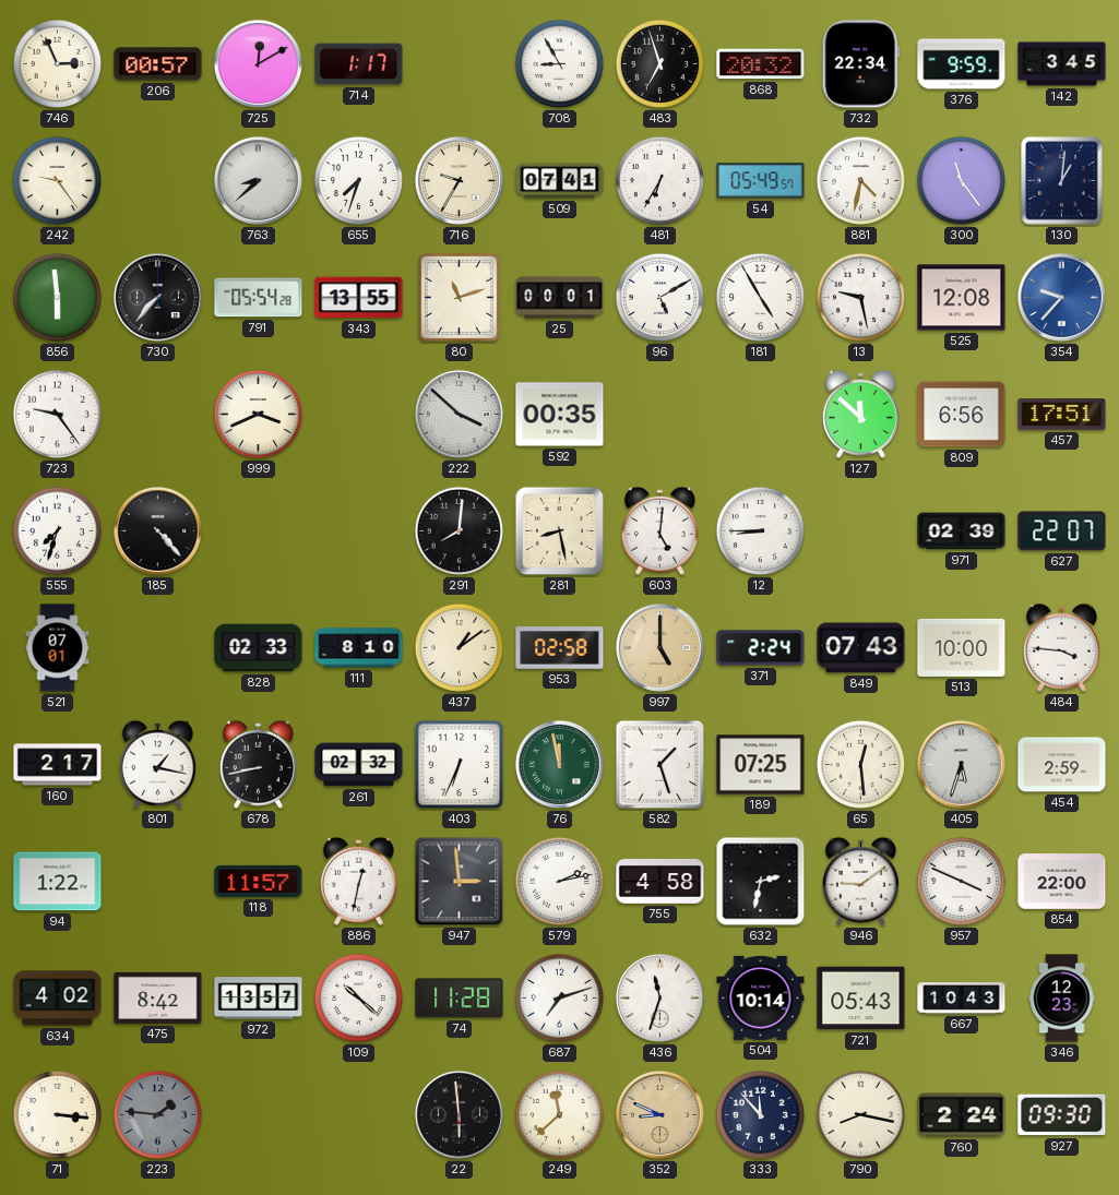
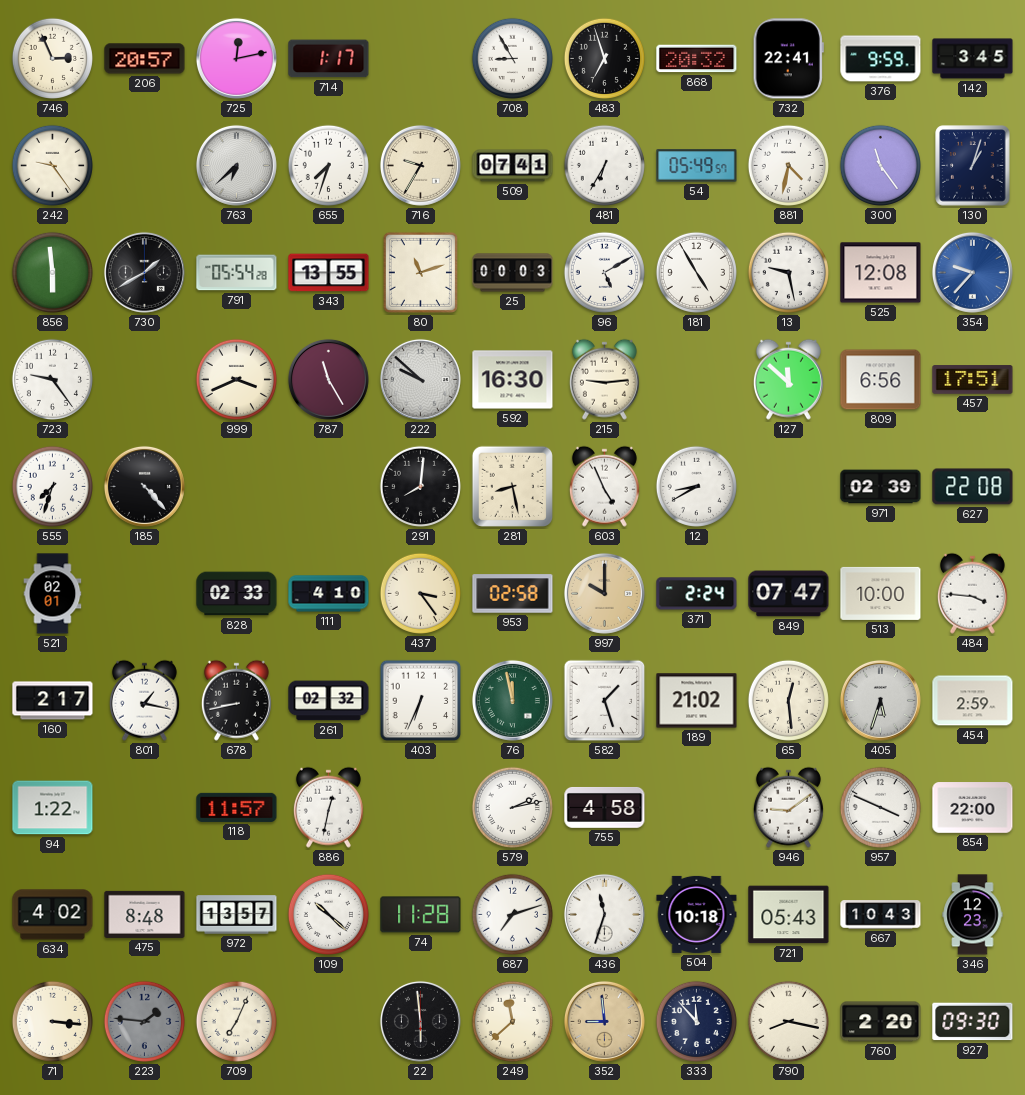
206: 00:57 -> 20:57 (145, 59)
725: 12:10 -> 12:13 (236, 58)
732: 22:34 -> 22:41 (788, 59)
763: 8:38 -> 6:38 (236, 165)
130: 1:01 -> 1:03 (973, 166)
730: 7:37 -> 1:40 (144, 272)
25: 00:01 -> 00:03 (513, 273)
787: none -> 11:25 (328, 379)
222: 3:52 -> 9:52 (420, 379)
592: 00:35 -> 16:30 (513, 380)
215: none -> 9:14 (604, 379)
603: 5:01 -> 4:56 (604, 486)
12: 8:45 -> 8:40 (696, 486)
627: 22:07 -> 22:08 (973, 487)
521: 07:01 -> 02:01 (53, 594)
111: 8:10 -> 4:10 (329, 594)
437: 1:09 -> 3:24 (420, 593)
997: 5:00 -> 10:00 (604, 593)
849: 07:43 -> 07:47 (789, 594)
189: 07:25 -> 21:02 (697, 701)
947: 2:59 -> none (460, 882)
632: 2:32 -> none (761, 882)
475: 8:42 -> 8:48 (145, 914)
504: 10:14 -> 10:18 (697, 914)
709: none -> 7:04 (236, 1021)
352: 8:49 -> 8:59 (604, 1021)
760: 2:24 -> 2:20 (881, 1022)
